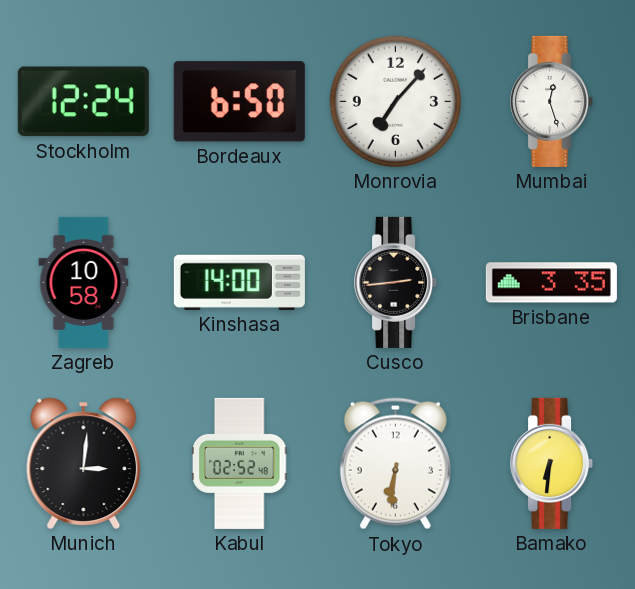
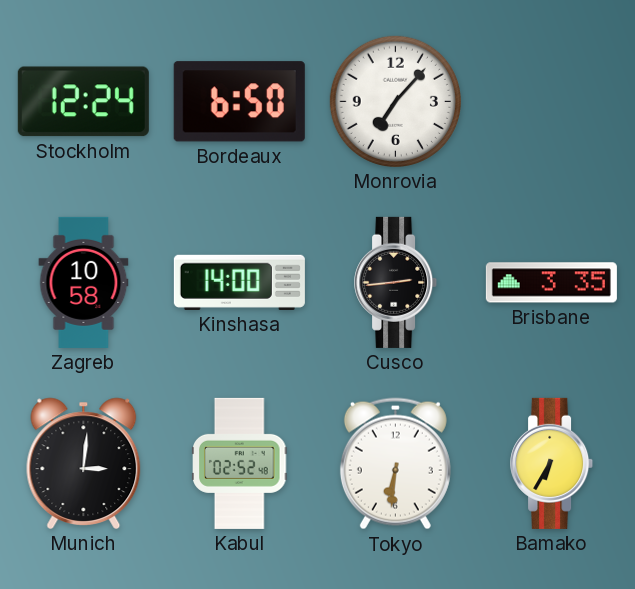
Mumbai: 12:27 -> none (552, 101)
Bamako: 6:31 -> 6:35 (552, 463)
